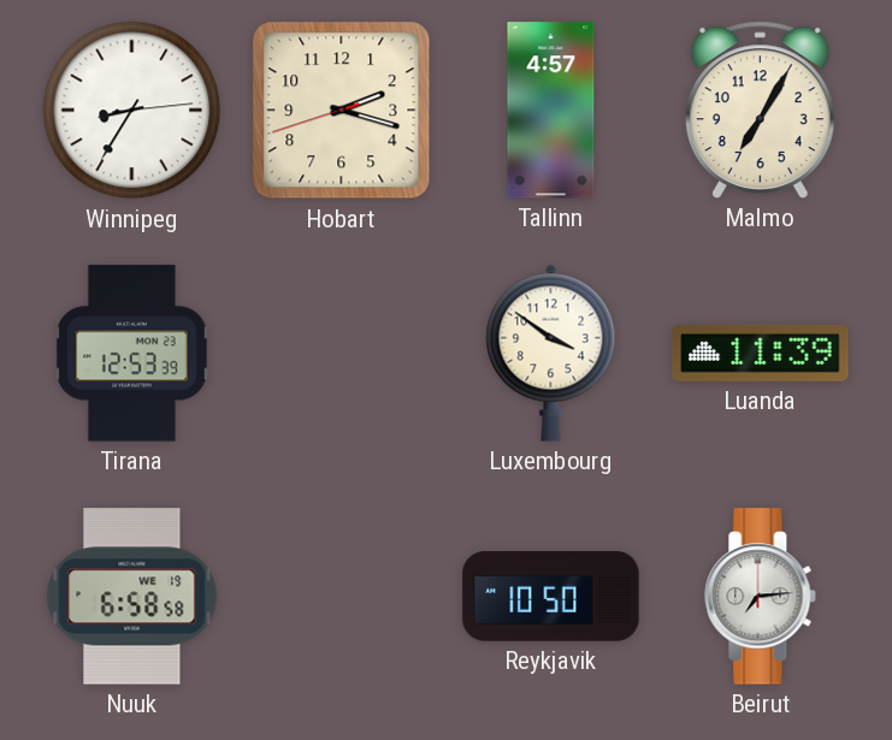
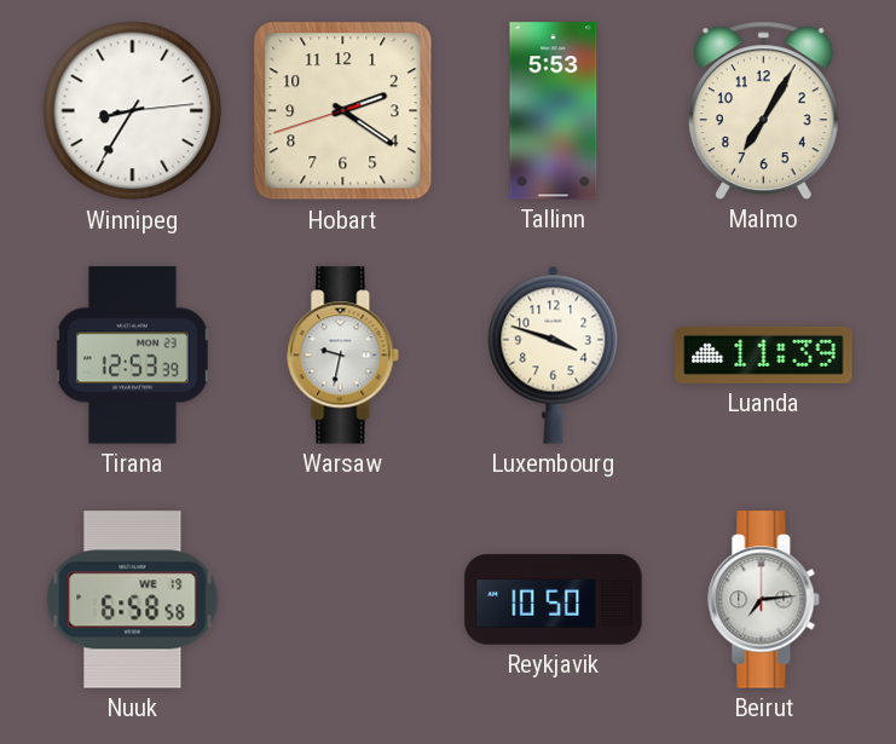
Hobart: 2:17 -> 2:20 (343, 111)
Tallinn: 4:57 -> 5:53 (554, 111)
Warsaw: none -> 9:32 (343, 356)
Luxembourg: 3:51 -> 3:48 (554, 354)
